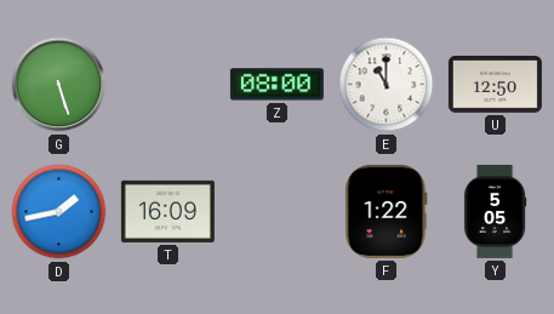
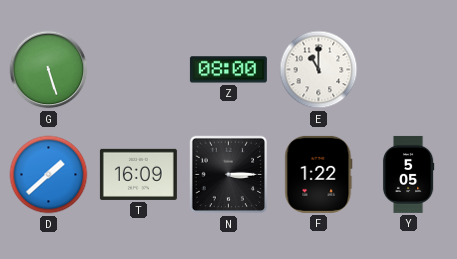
U: 12:50 -> none (495, 85)
D: 1:43 -> 1:38 (49, 175)
N: none -> 3:15 (229, 175)
